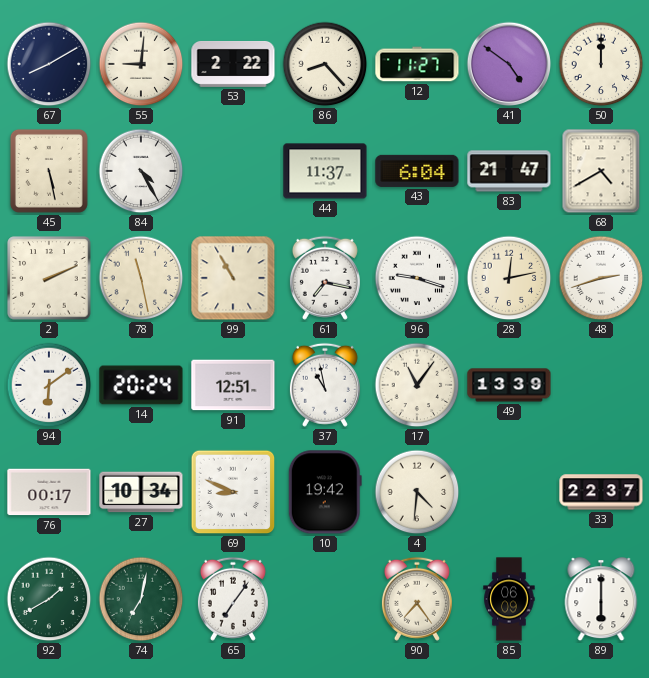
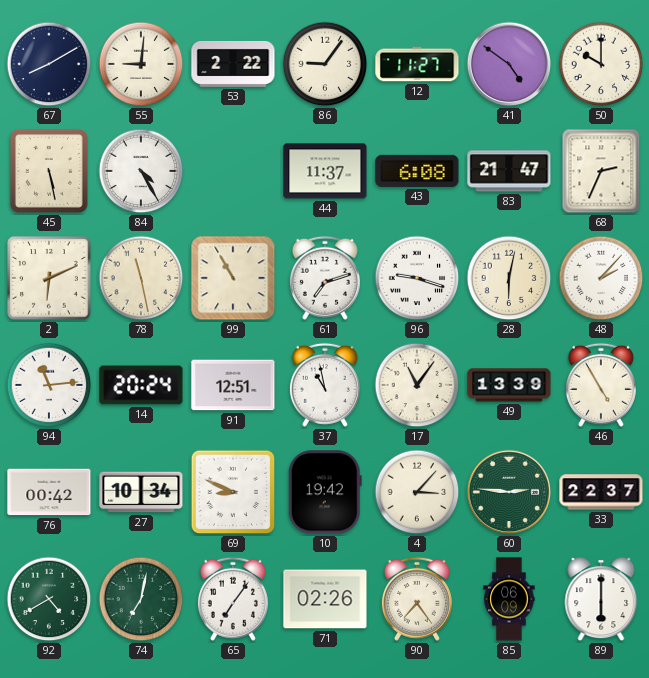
86: 8:23 -> 9:06 (325, 64)
50: 12:00 -> 10:00 (601, 64)
43: 6:04 -> 6:08 (417, 171)
68: 4:40 -> 2:34 (601, 171)
2: 2:11 -> 6:11 (49, 278)
61: 7:17 -> 7:12 (325, 278)
28: 12:13 -> 6:02 (509, 278)
48: 2:42 -> 2:07 (601, 278)
94: 6:09 -> 11:14 (49, 385)
46: none -> 4:55 (601, 385)
76: 00:17 -> 00:42 (49, 492)
4: 4:31 -> 3:07 (417, 492)
60: none -> 2:46 (509, 492)
92: 1:40 -> 4:40 (49, 599)
71: none -> 02:26 (325, 599)
